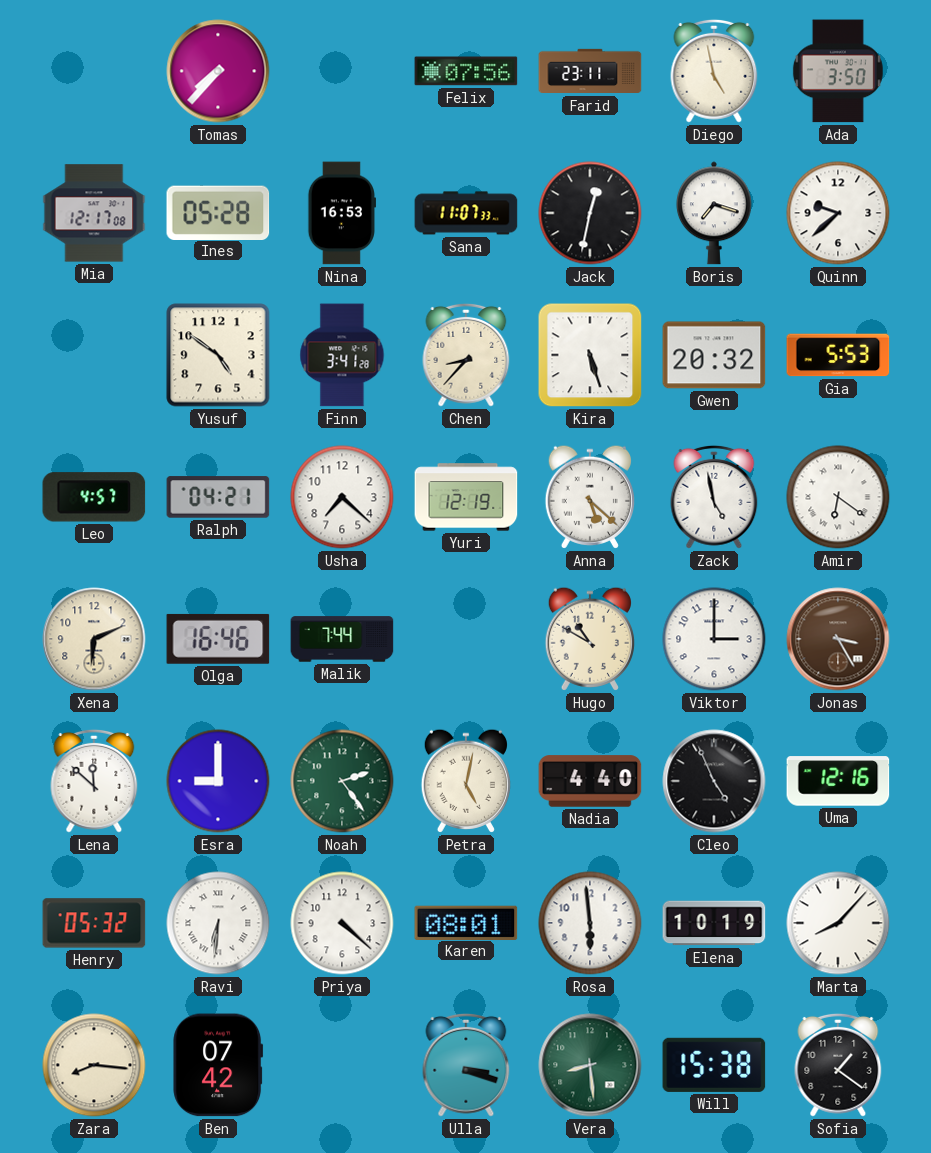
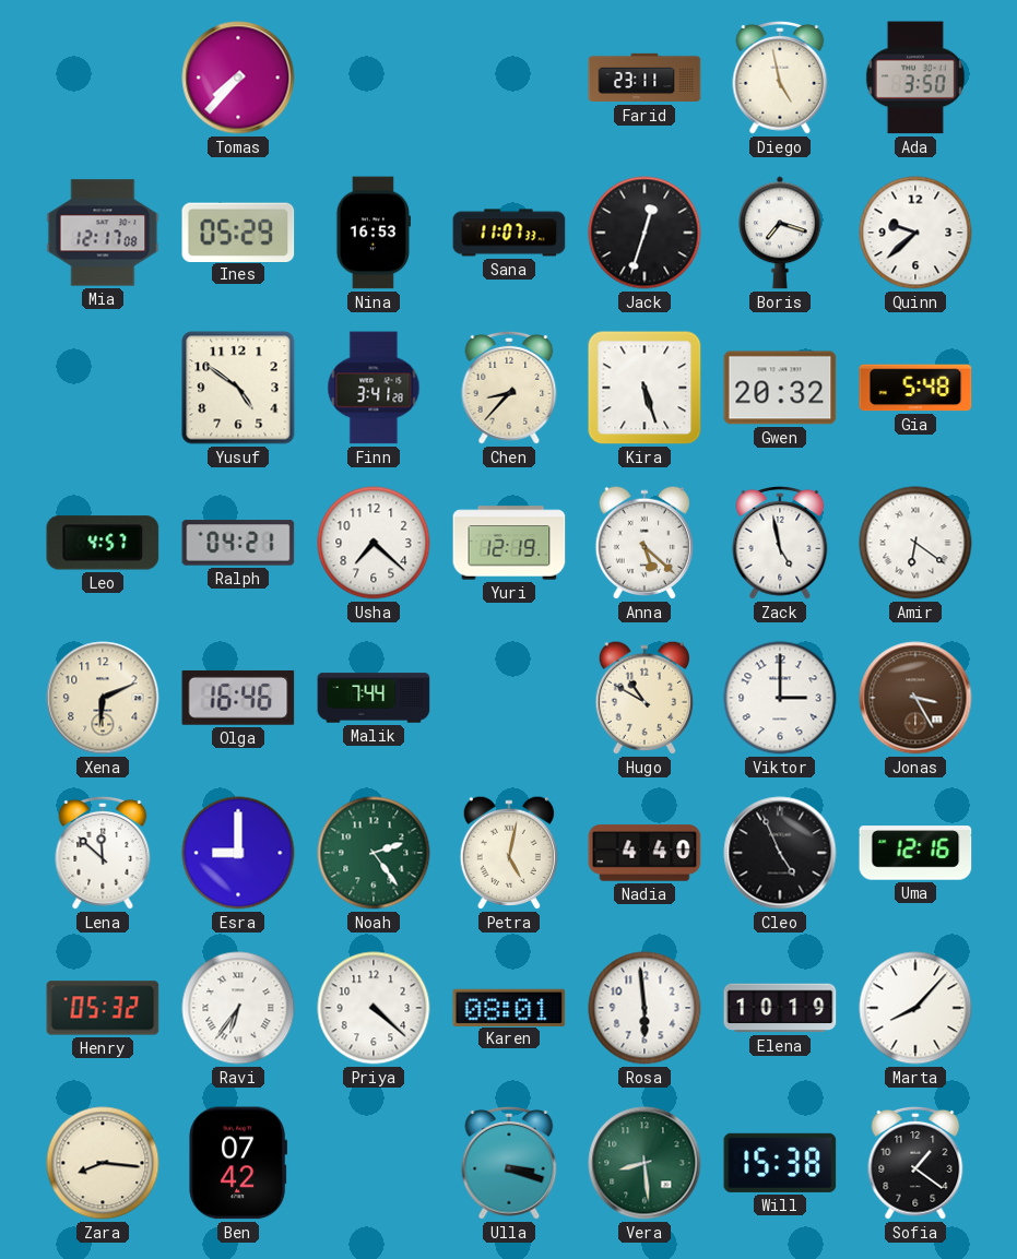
Felix: 07:56 -> none (466, 71)
Ines: 05:28 -> 05:29 (238, 231)
Jack: 12:32 -> 12:33 (645, 233)
Gia: 5:53 -> 5:48 (915, 388)
Ravi: 6:31 -> 6:36 (238, 1008)
